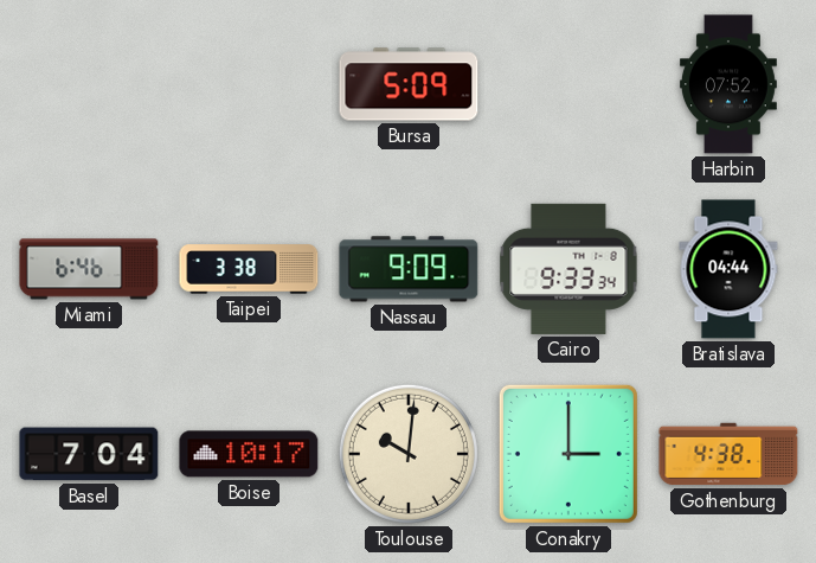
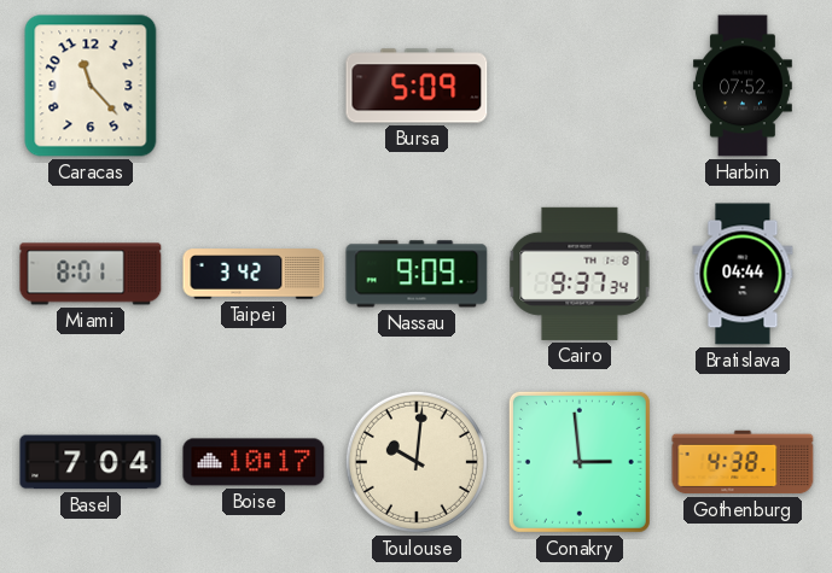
Caracas: none -> 11:23 (91, 86)
Miami: 6:46 -> 8:01 (91, 274)
Taipei: 3:38 -> 3:42 (254, 274)
Cairo: 9:33 -> 9:37 (580, 274)
Conakry: 3:00 -> 2:59 (580, 462)
